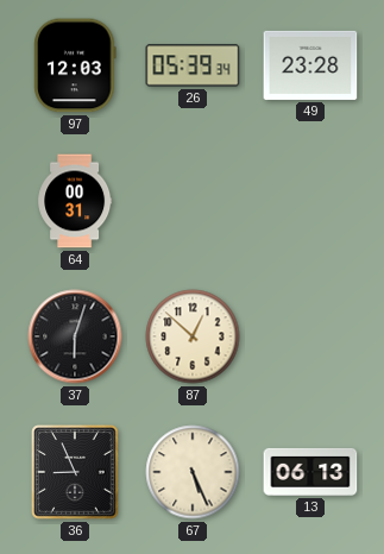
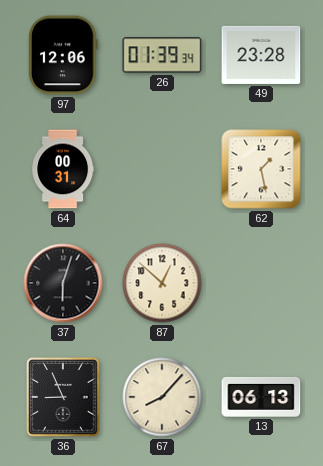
97: 12:03 -> 12:06 (63, 55)
26: 05:39 -> 01:39 (162, 55)
62: none -> 1:28 (261, 169)
67: 5:26 -> 8:07 (162, 397)
